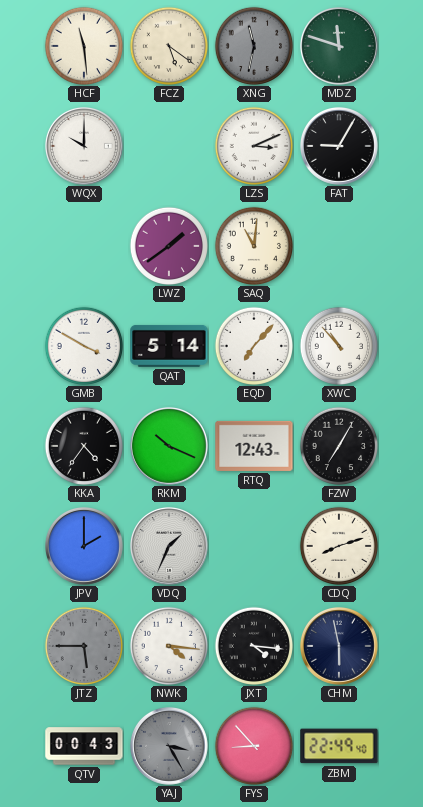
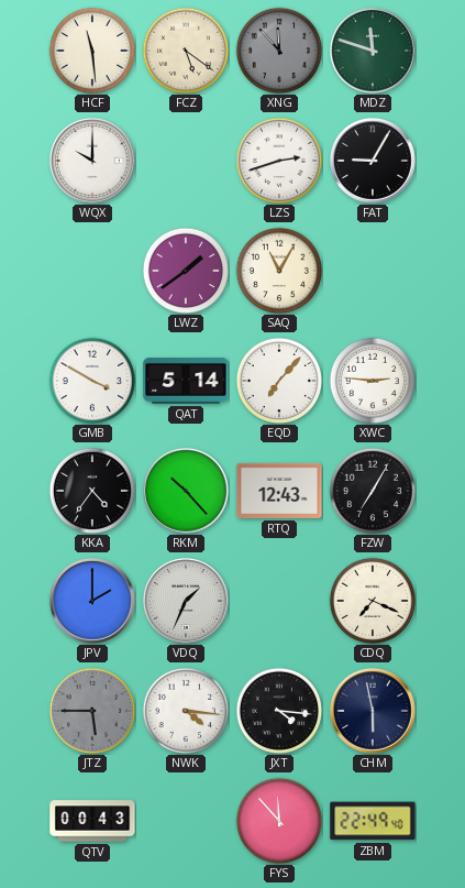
XNG: 11:32 -> 11:53 (278, 50)
LZS: 3:11 -> 2:42 (278, 160)
SAQ: 11:01 -> 11:05 (278, 270)
XWC: 10:53 -> 2:46 (372, 380)
RKM: 10:19 -> 10:23 (186, 491)
CDQ: 8:12 -> 7:19 (372, 600)
YAJ: 3:25 -> none (169, 746)
FYS: 8:53 -> 11:53 (278, 820)
